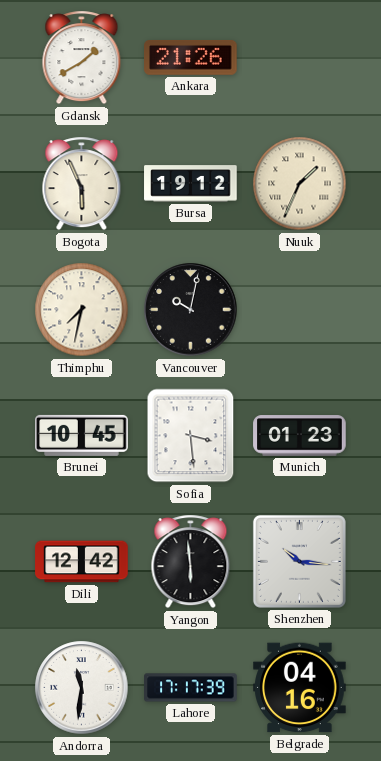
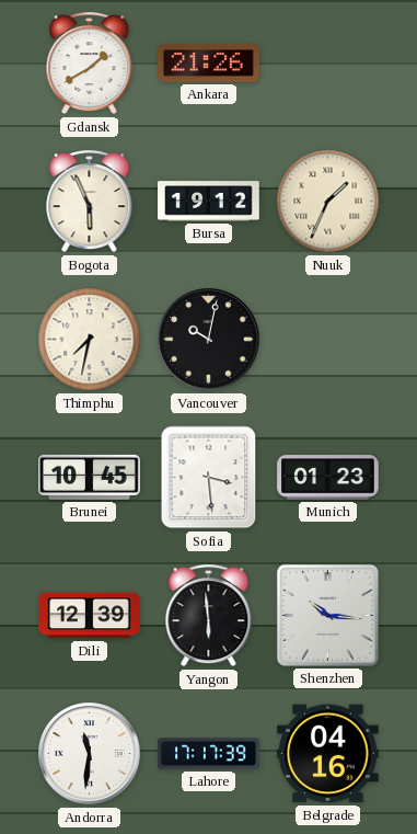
Dili: 12:42 -> 12:39 (90, 616)
